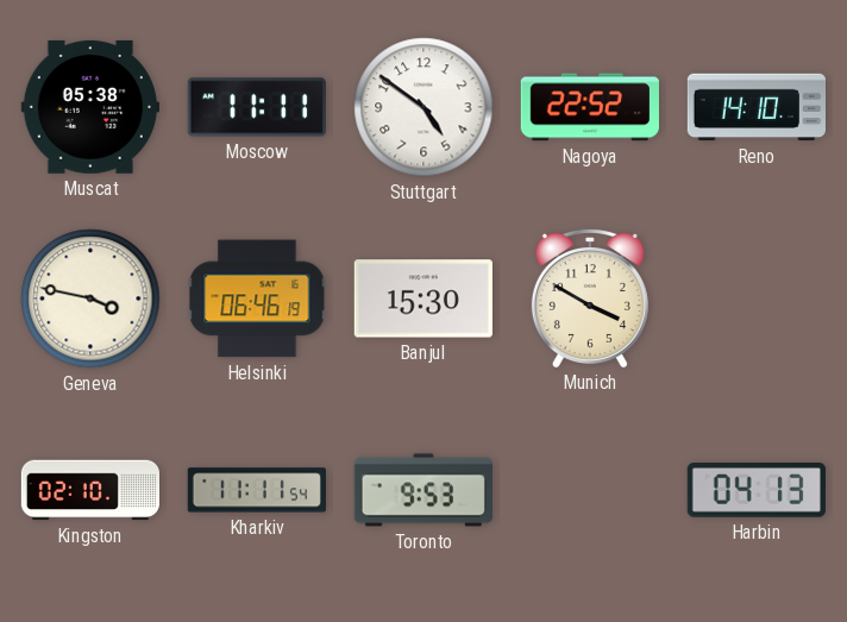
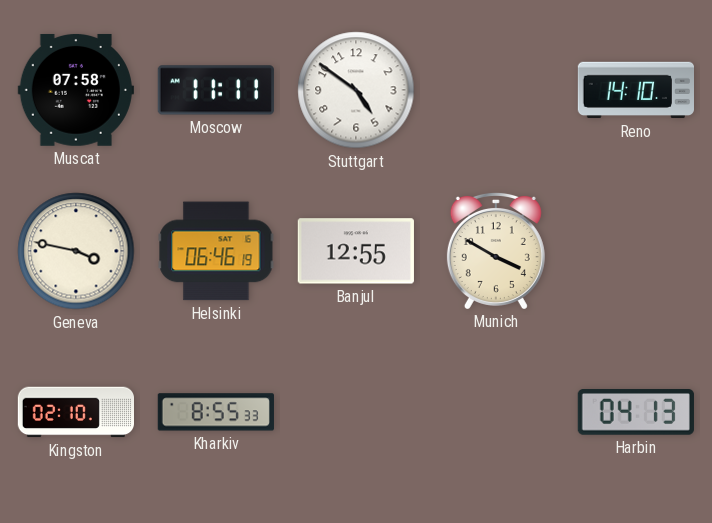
Muscat: 05:38 -> 07:58 (76, 90)
Nagoya: 22:52 -> none (590, 107)
Banjul: 15:30 -> 12:55 (356, 251)
Kharkiv: 11:11 -> 8:55 (216, 412)
Toronto: 9:53 -> none (424, 490)
